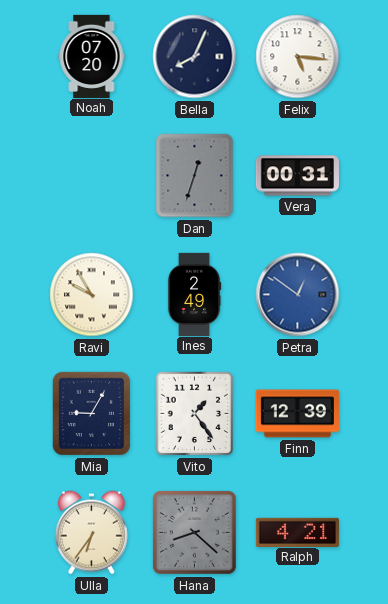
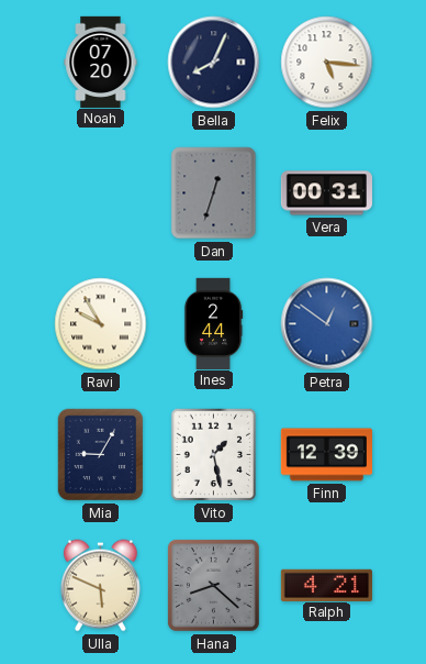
Ines: 2:49 -> 2:44 (213, 323)
Vito: 1:24 -> 1:28 (214, 455)
Ulla: 6:36 -> 5:49 (100, 586)
